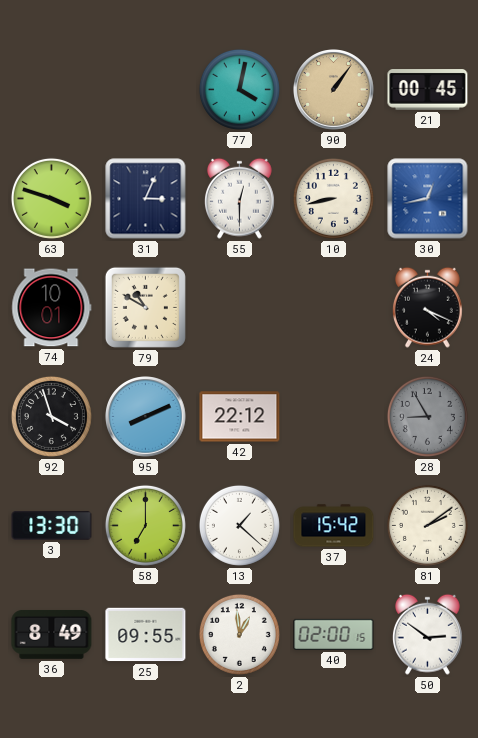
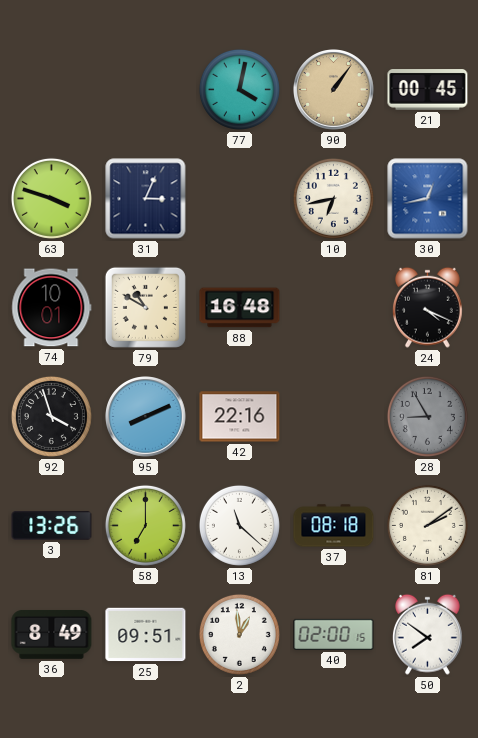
55: 12:30 -> none (239, 198)
10: 8:43 -> 6:43 (333, 198)
88: none -> 16:48 (240, 308)
42: 22:12 -> 22:16 (240, 417)
3: 13:30 -> 13:26 (52, 526)
13: 1:22 -> 11:22 (239, 525)
37: 15:42 -> 08:18 (334, 526)
25: 09:55 -> 09:51 (146, 635)
50: 2:51 -> 7:51 (427, 634)
